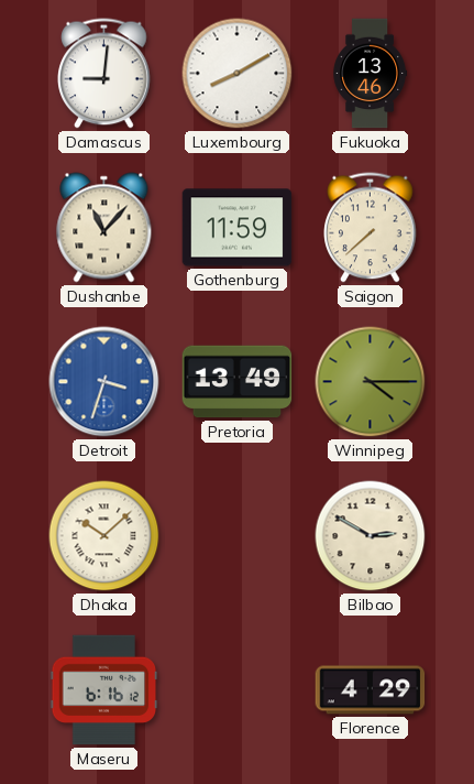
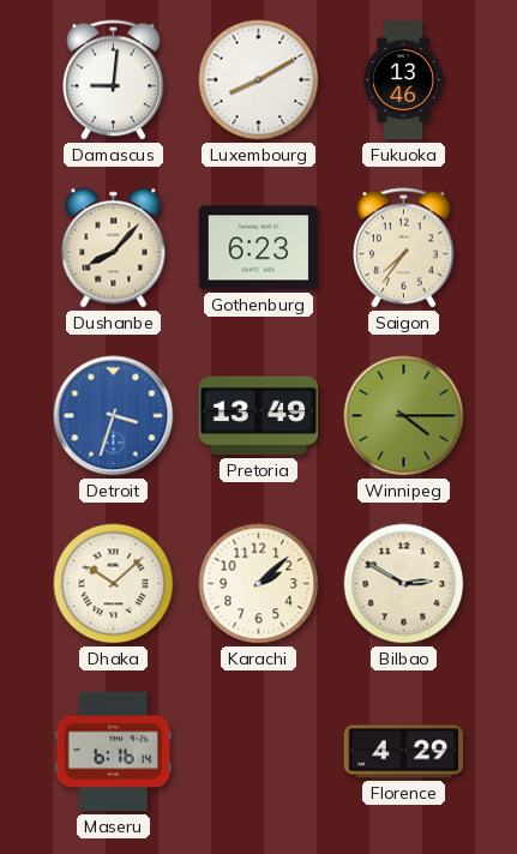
Dushanbe: 11:07 -> 8:07 (114, 248)
Gothenburg: 11:59 -> 6:23 (259, 248)
Saigon: 7:38 -> 7:36 (404, 248)
Karachi: none -> 2:08 (259, 584)
Maseru: 6:16:12 -> 6:16:14 (114, 752)
